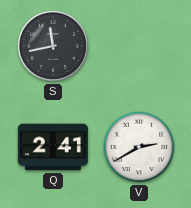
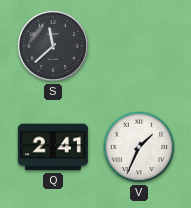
S: 11:43 -> 11:38 (53, 46)
V: 2:40 -> 1:34 (139, 147)
